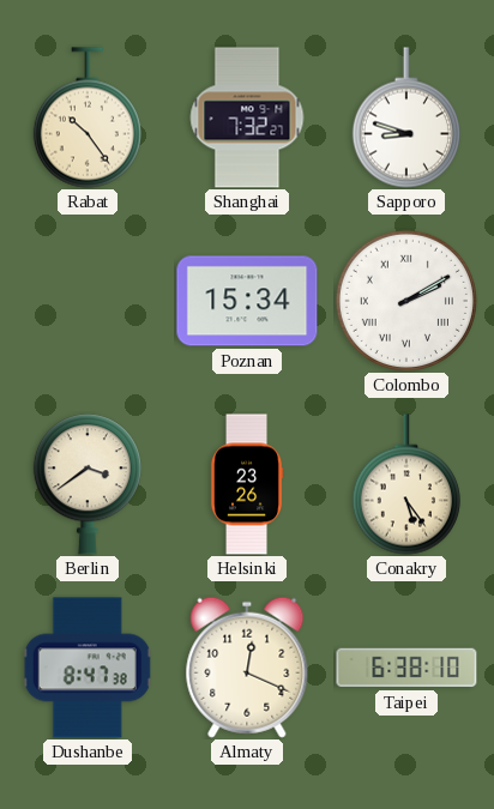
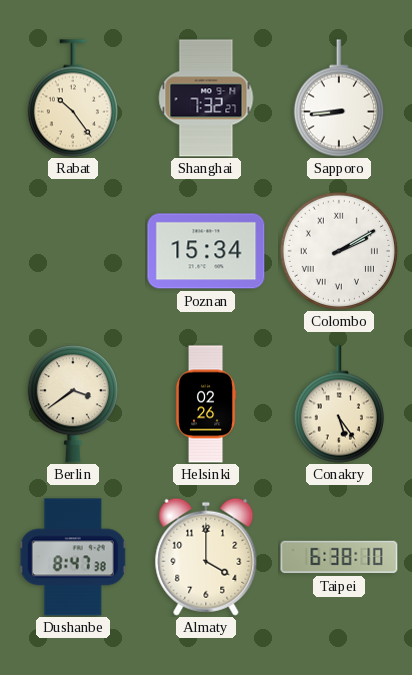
Sapporo: 8:48 -> 8:44 (339, 98)
Helsinki: 23:26 -> 02:26 (206, 404)
Almaty: 12:19 -> 4:00 (206, 557)
